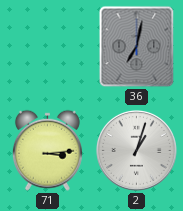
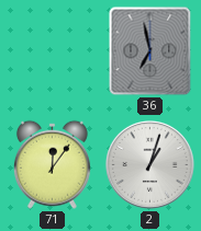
36: 7:02 -> 6:58 (150, 51)
71: 3:14 -> 12:06 (52, 164)
